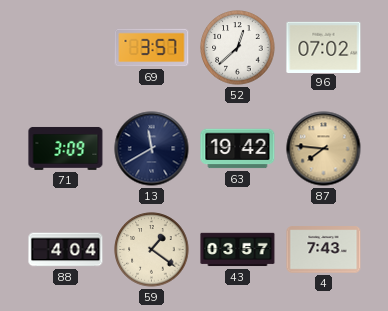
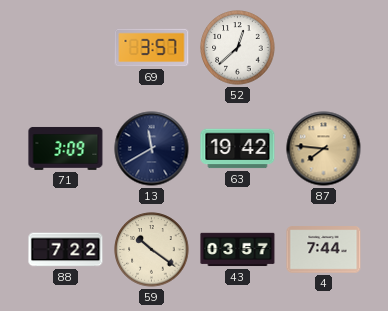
96: 07:02 -> none (324, 47)
88: 4:04 -> 7:22 (66, 250)
59: 1:21 -> 10:21 (152, 250)
4: 7:43 -> 7:44 (324, 250)
